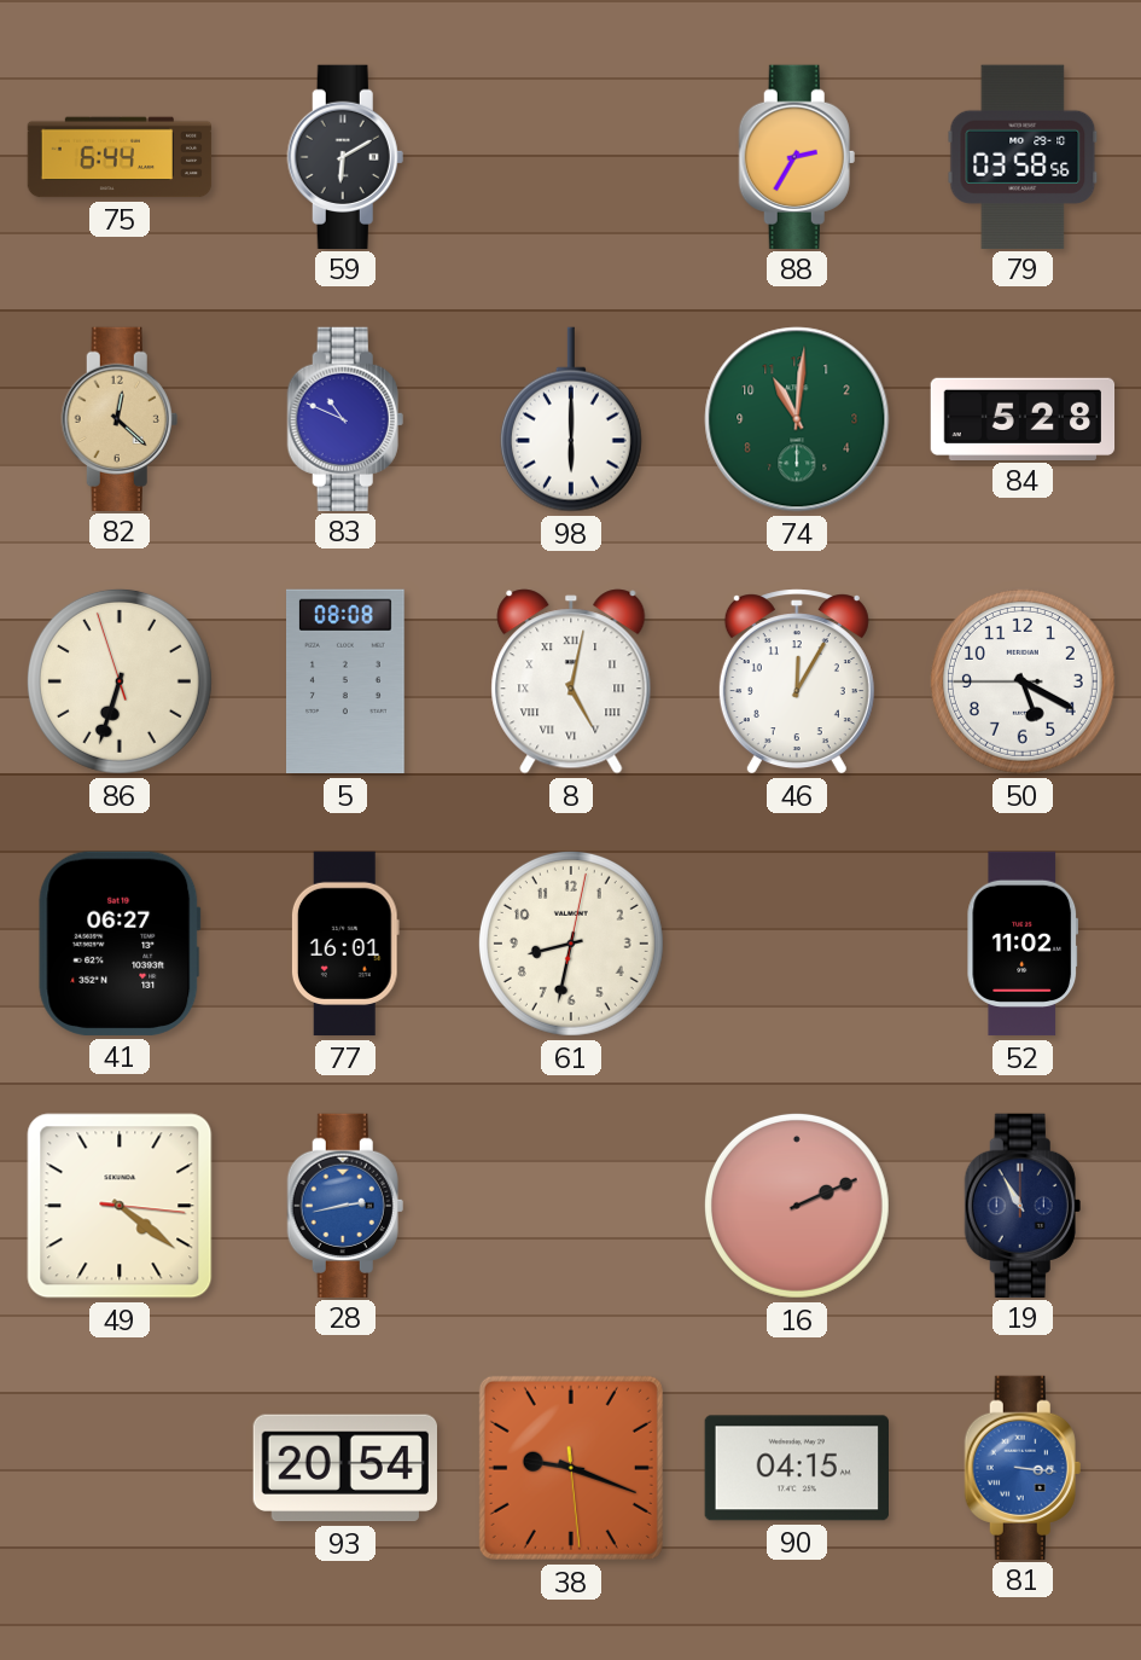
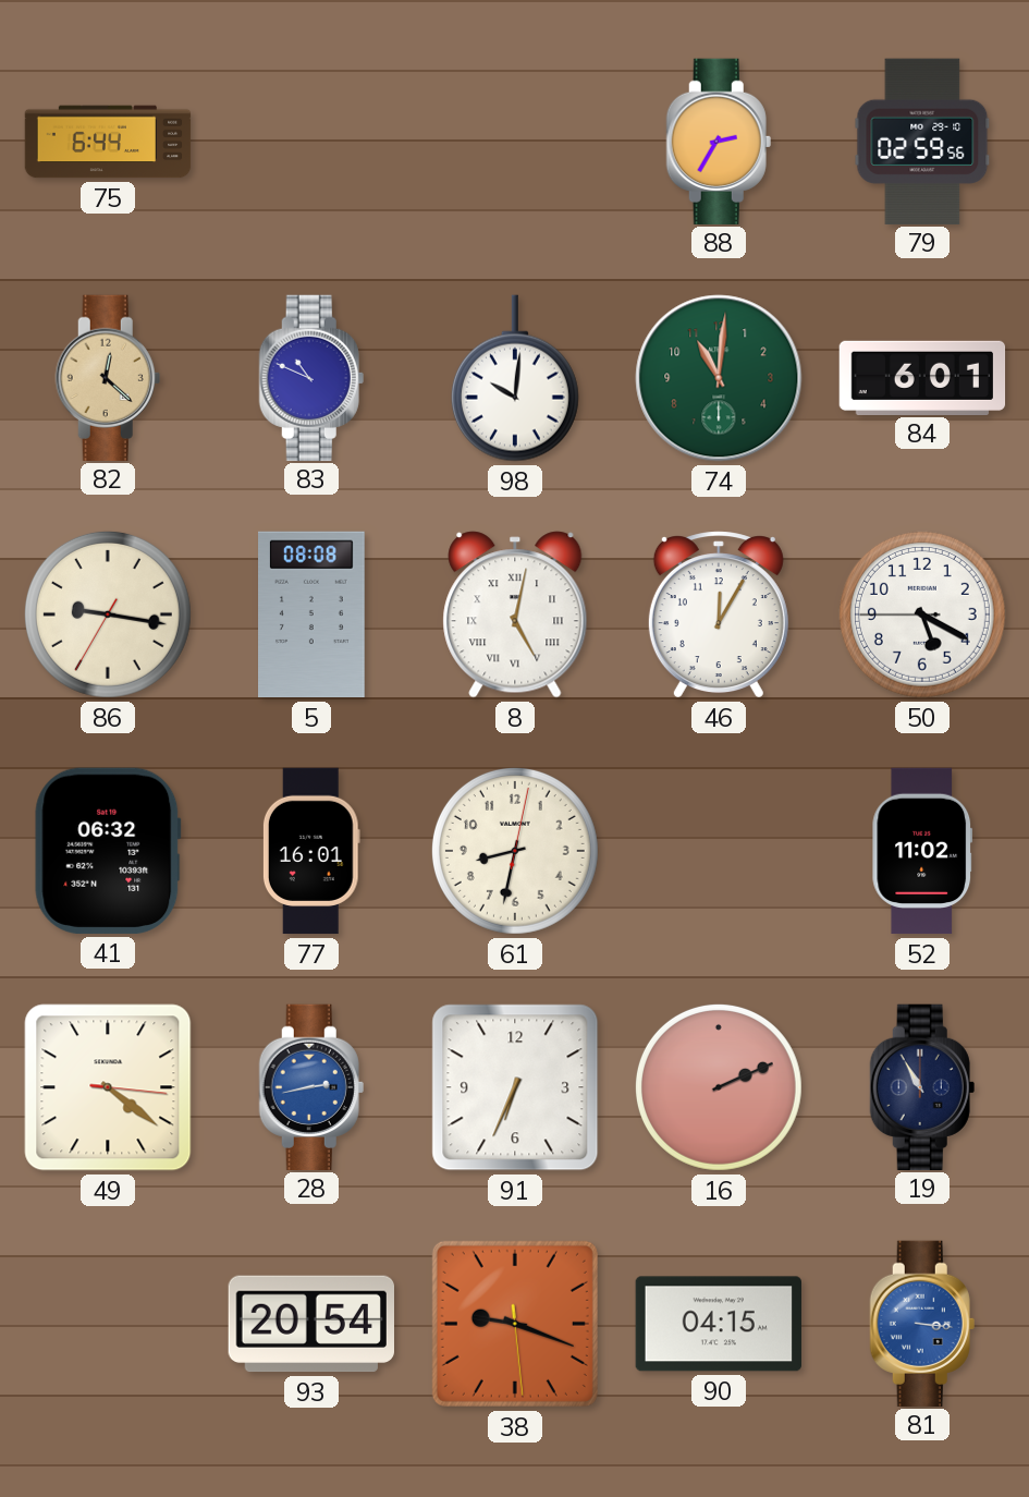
59: 6:10 -> none (345, 156)
79: 03:58 -> 02:59 (922, 141)
98: 6:00 -> 10:01 (515, 378)
84: 5:28 -> 6:01 (922, 377)
86: 6:32 -> 9:16 (108, 614)
41: 06:27 -> 06:32 (108, 851)
91: none -> 6:34 (515, 1087)
